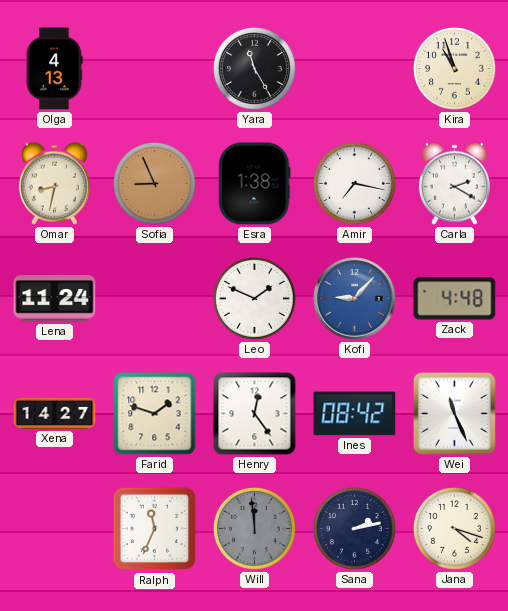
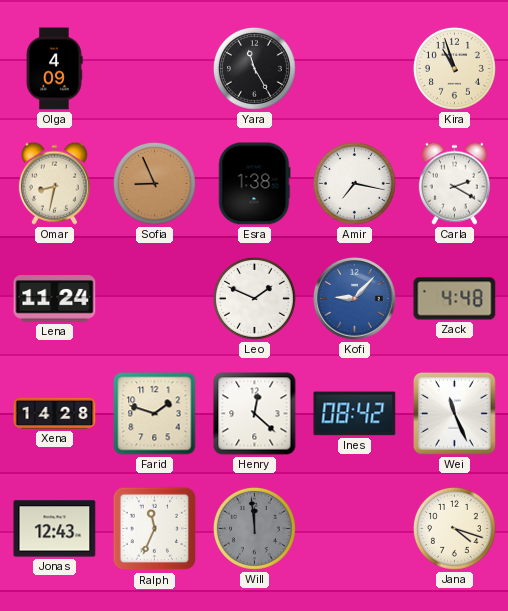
Olga: 4:13 -> 4:09 (54, 69)
Xena: 14:27 -> 14:28 (55, 413)
Henry: 12:24 -> 12:22 (255, 414)
Jonas: none -> 12:43 (55, 529)
Sana: 2:13 -> none (354, 528)
